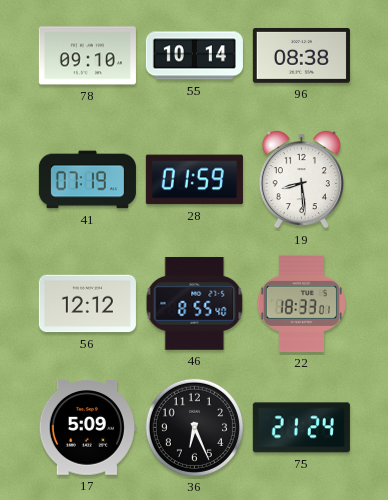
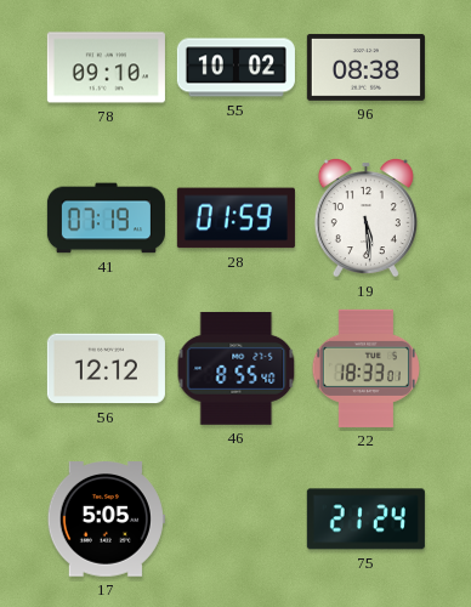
55: 10:14 -> 10:02 (235, 68)
19: 8:29 -> 5:29 (365, 217)
17: 5:09 -> 5:05 (106, 520)
36: 6:26 -> none (194, 427)
